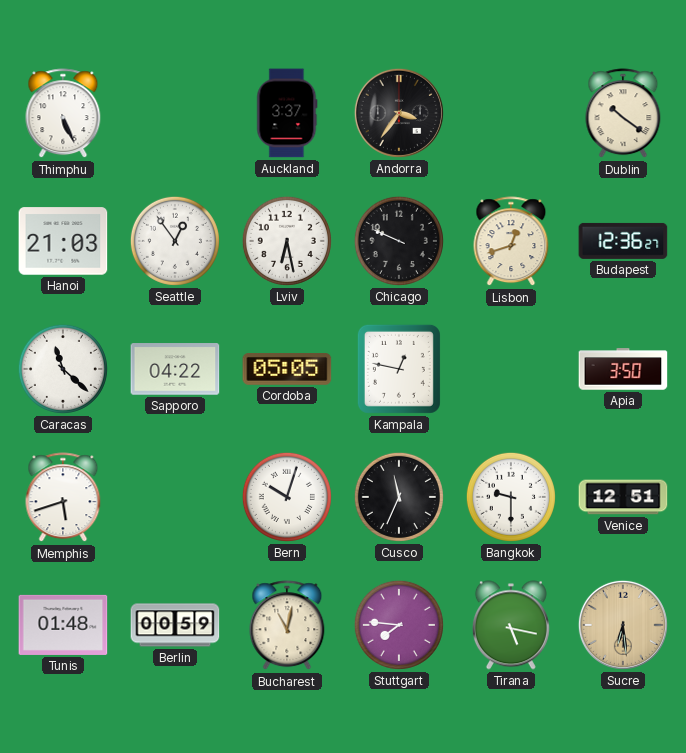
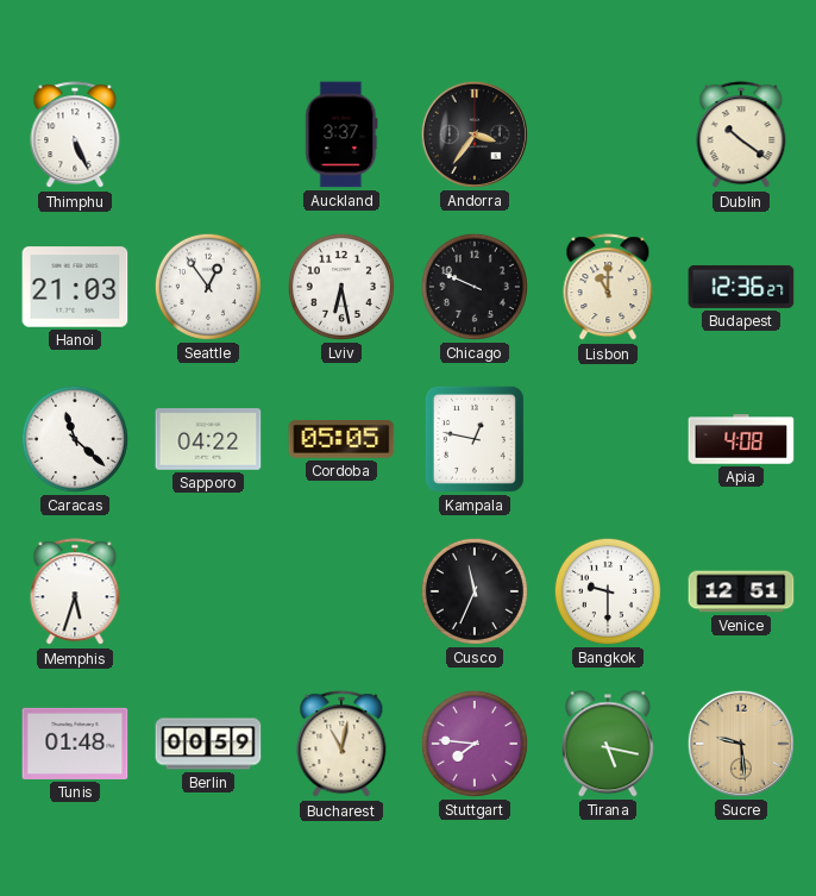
Lisbon: 12:42 -> 11:00 (608, 288)
Apia: 3:50 -> 4:08 (741, 439)
Memphis: 5:42 -> 5:33 (75, 593)
Bern: 10:03 -> none (287, 497)
Sucre: 6:29 -> 9:29 (741, 744)
